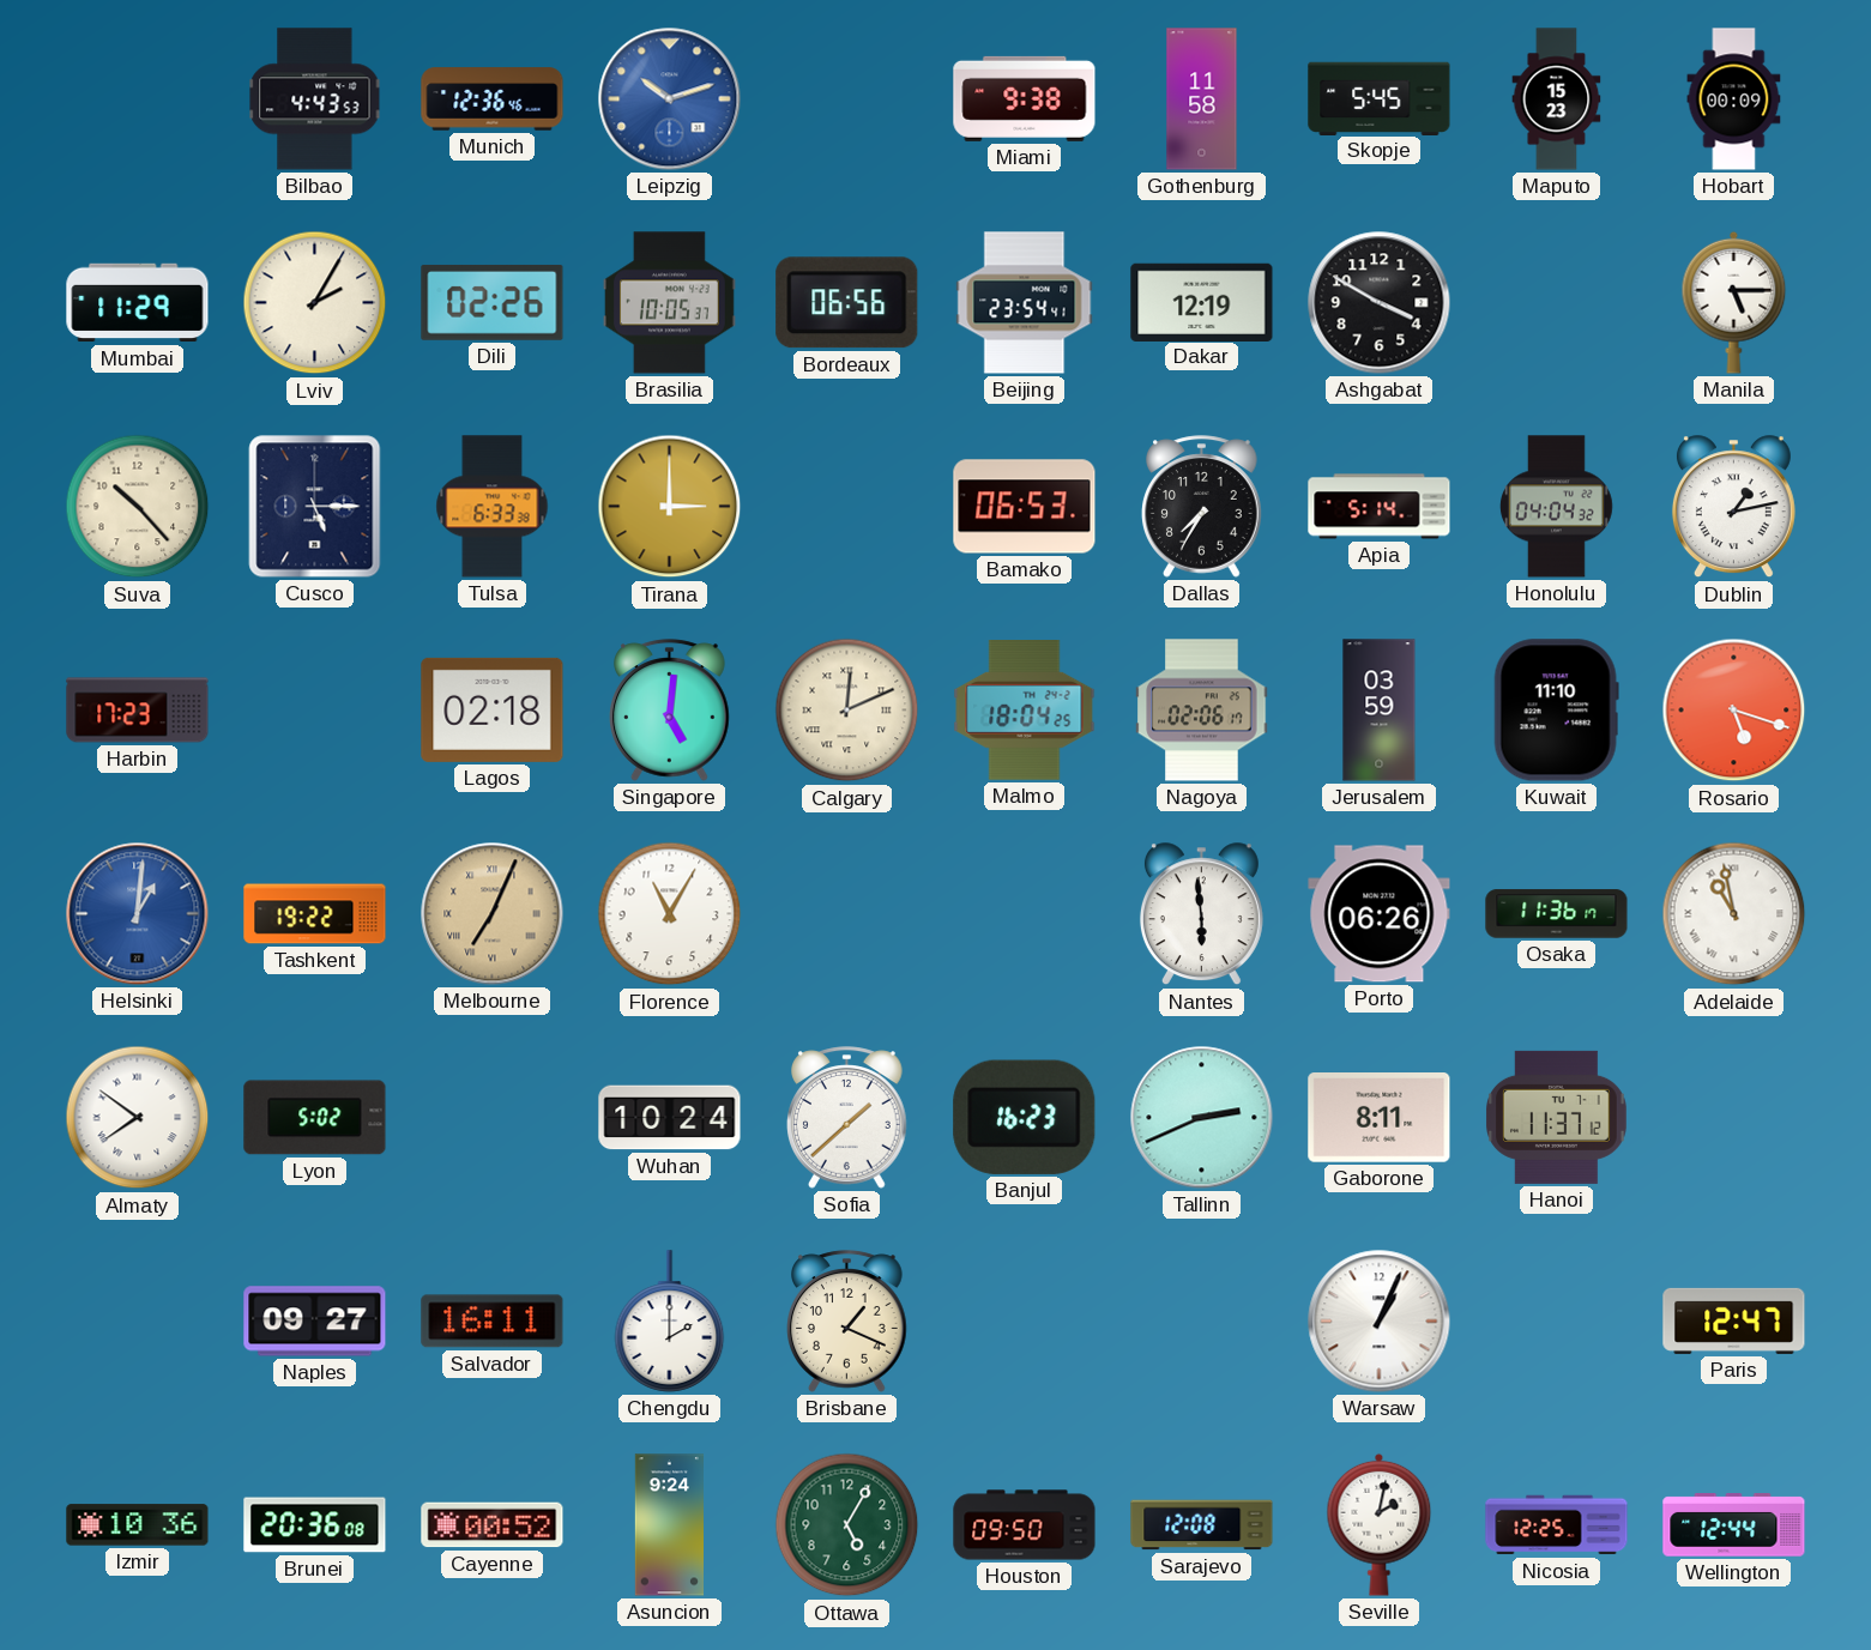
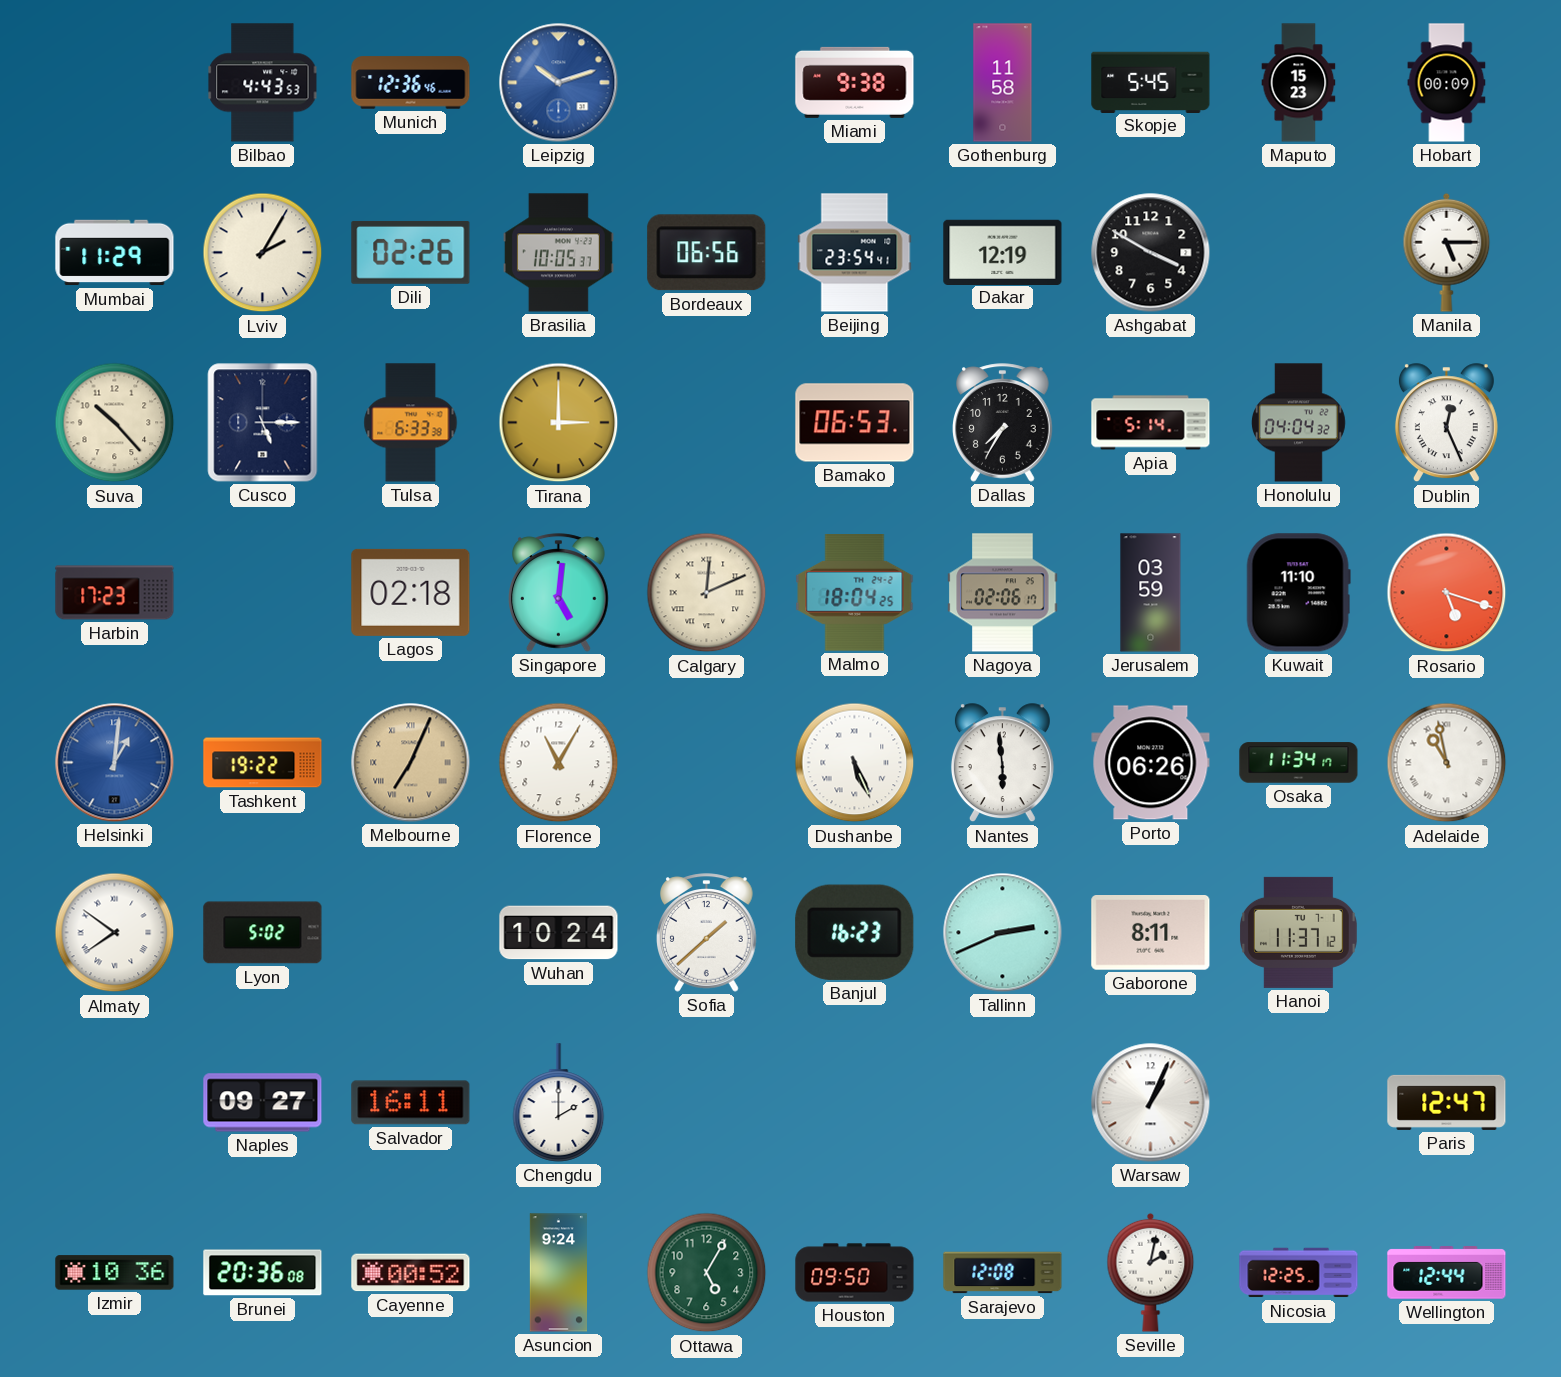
Dublin: 1:13 -> 12:26 (1446, 423)
Dushanbe: none -> 5:26 (855, 763)
Osaka: 11:36 -> 11:34 (1299, 763)
Brisbane: 1:19 -> none (847, 1322)
